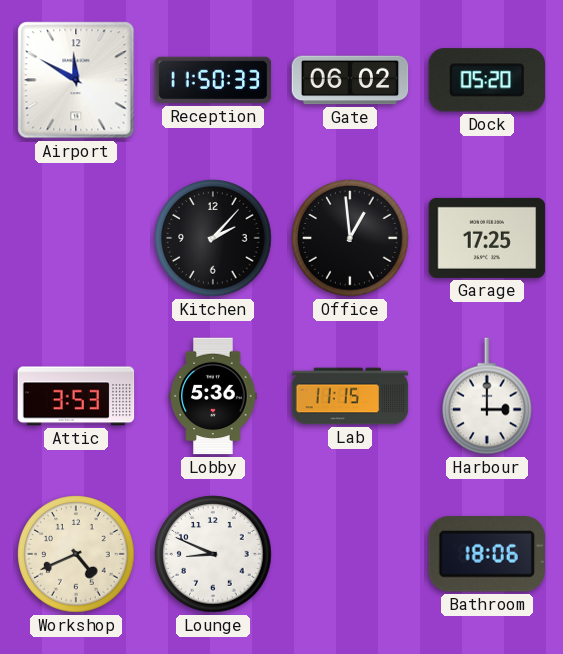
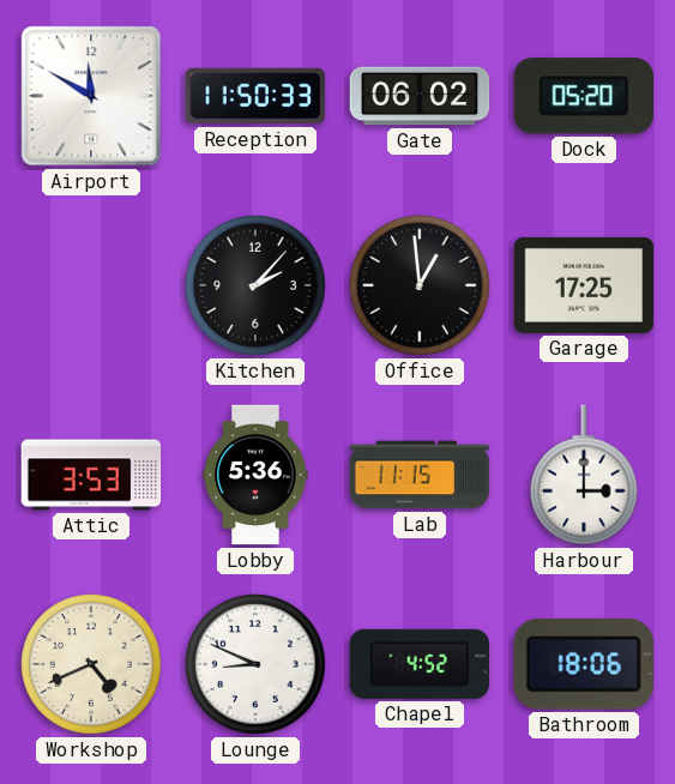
Chapel: none -> 4:52 (420, 664)
